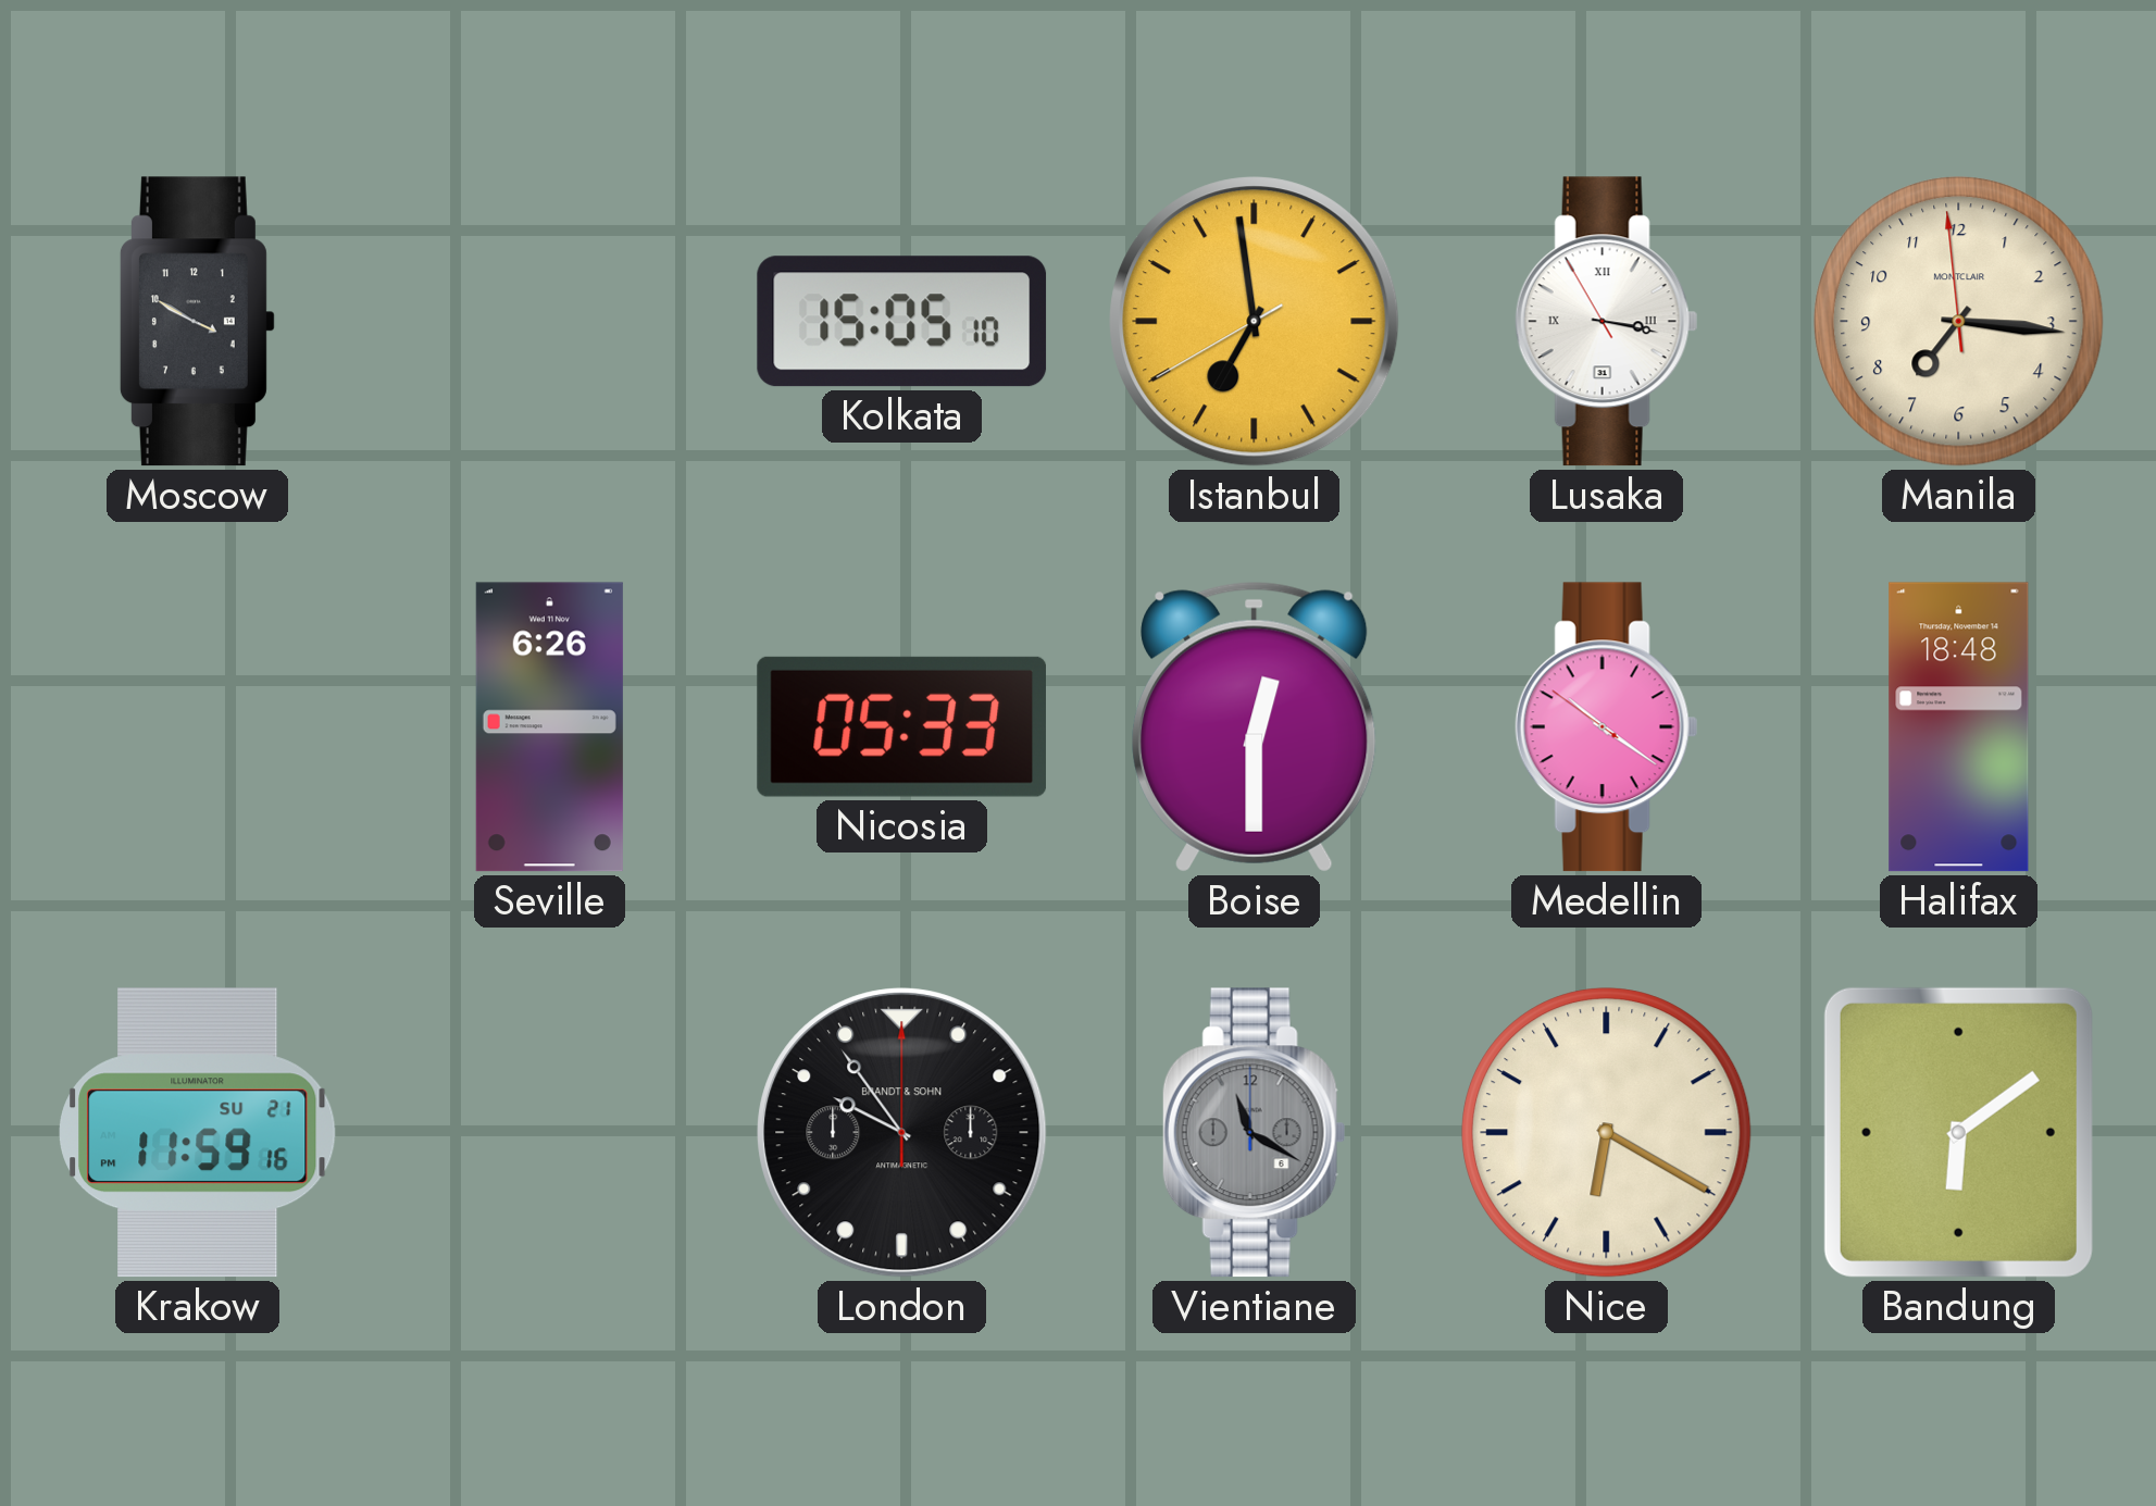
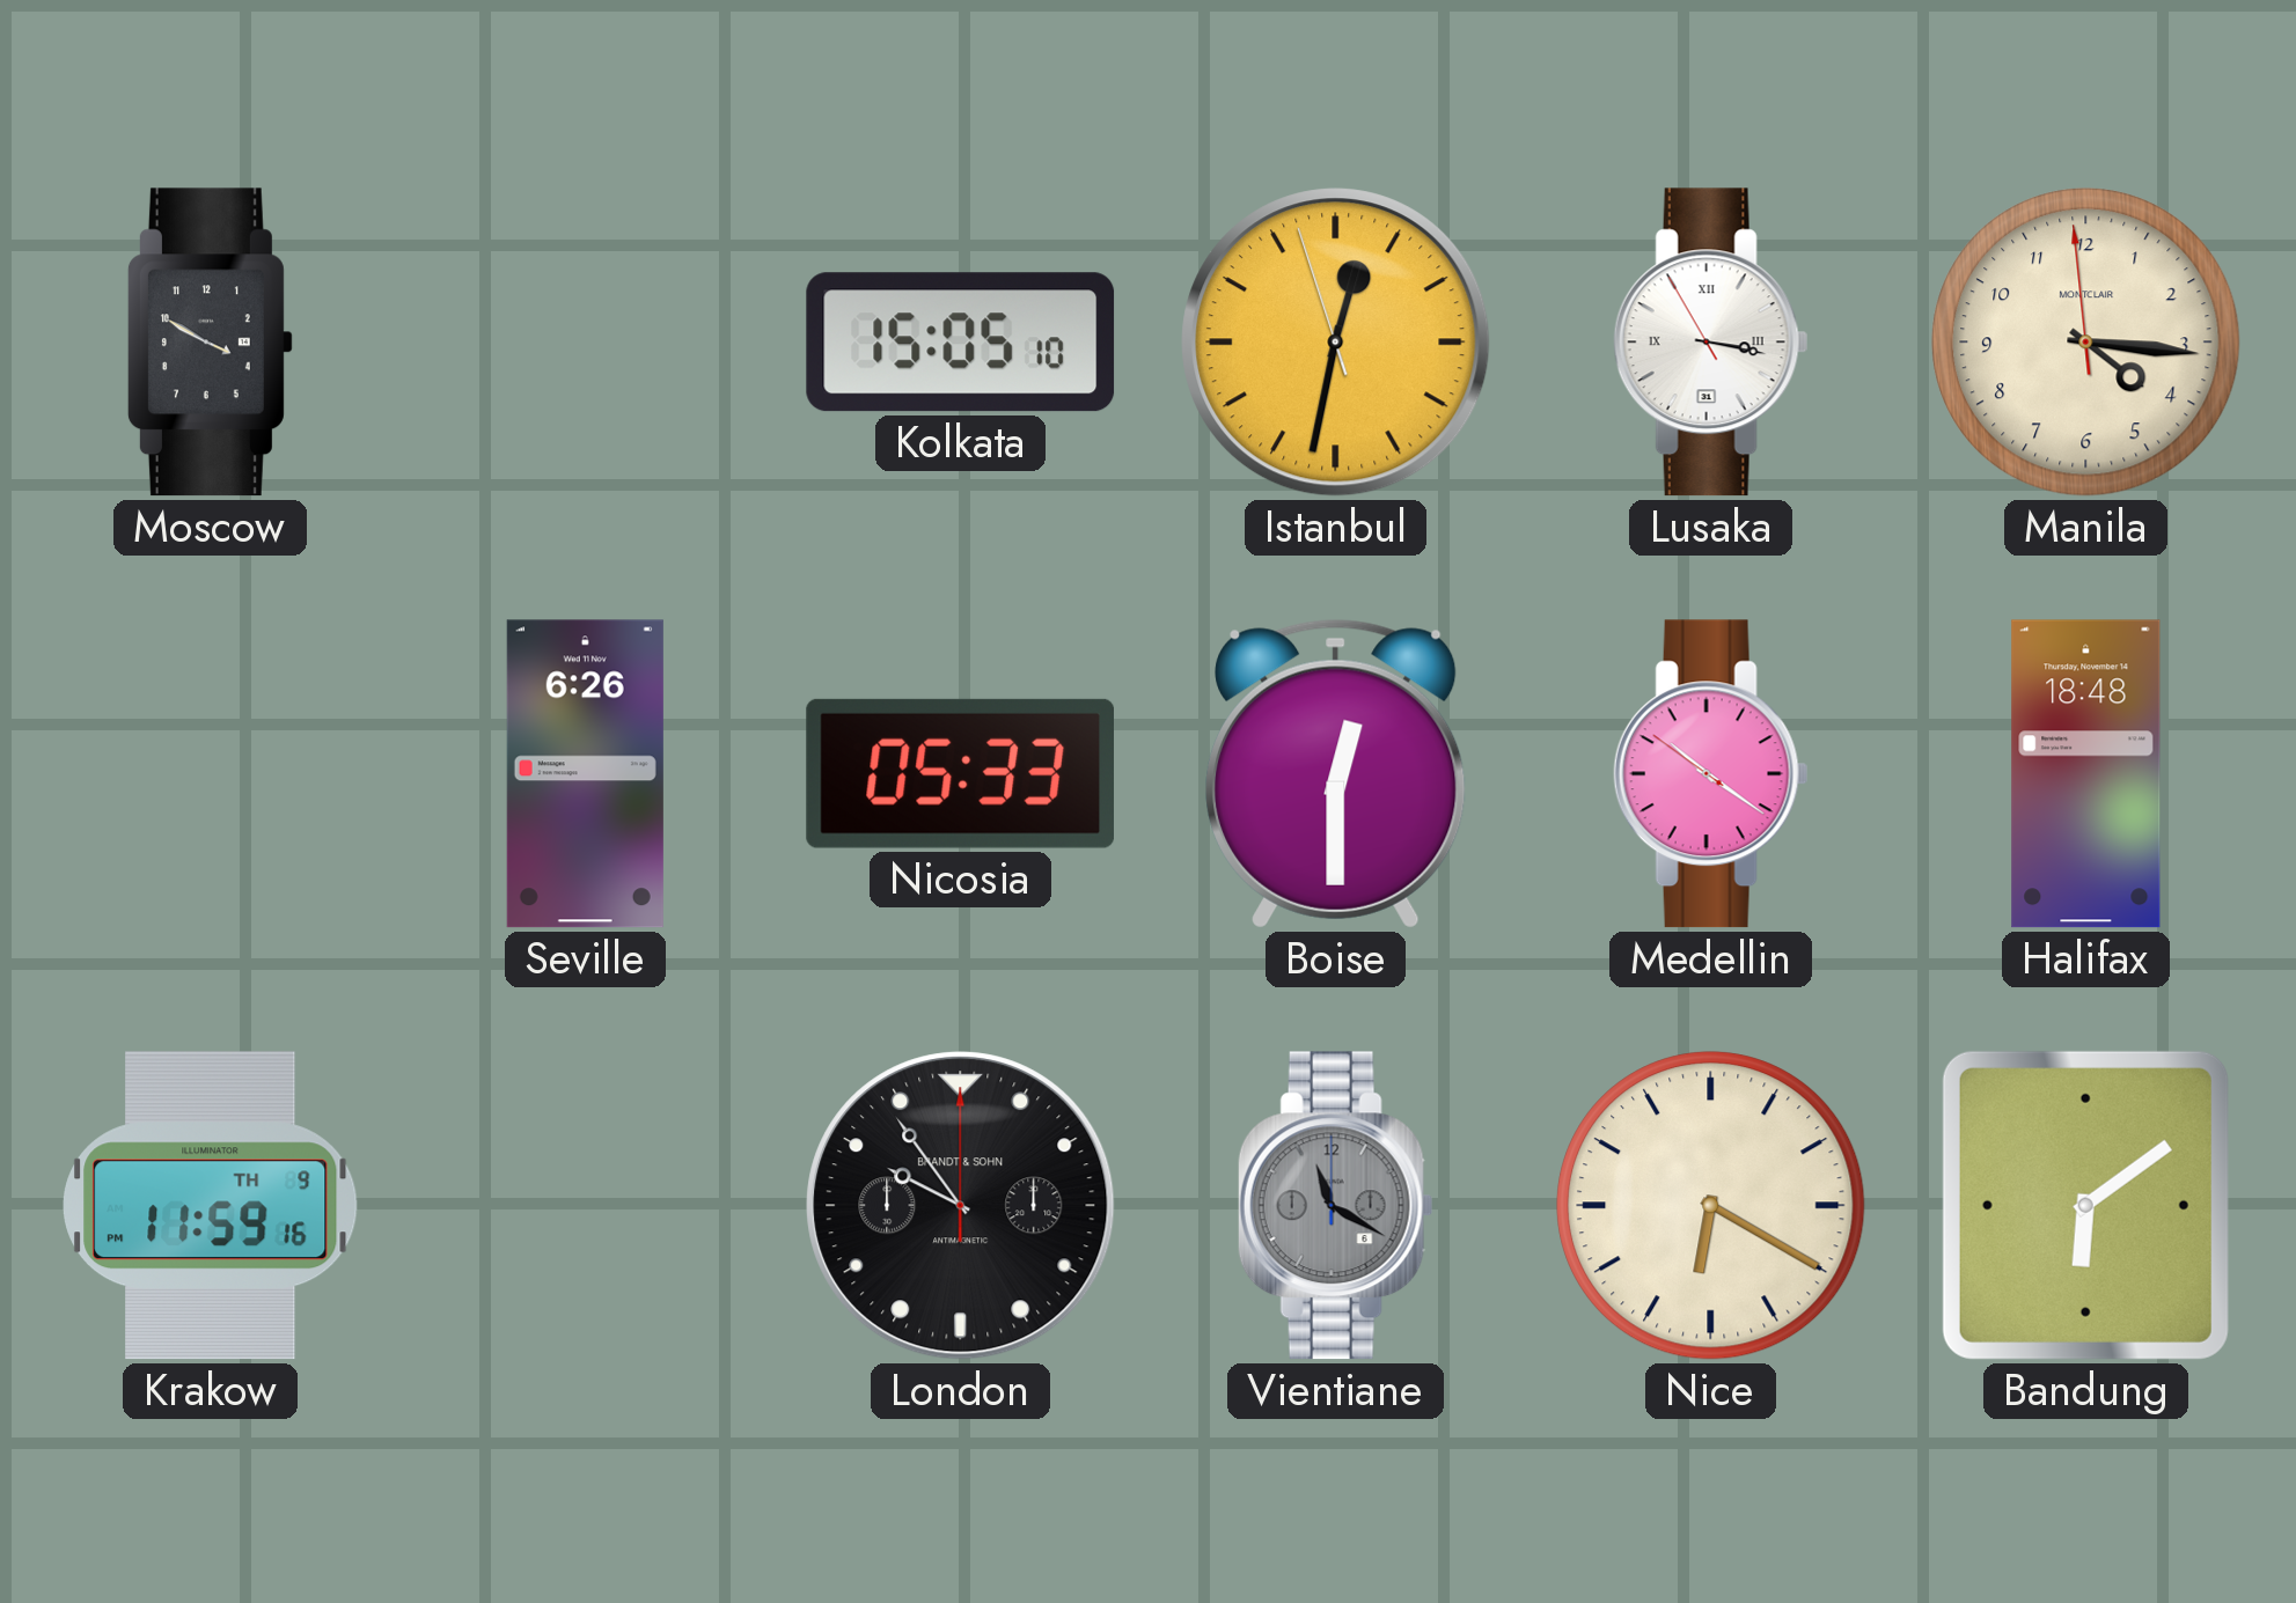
Istanbul: 6:58 -> 12:31 (1336, 343)
Manila: 7:15 -> 4:15 (2086, 343)
Krakow date: SU 21 -> TH 9 (211, 1206)
